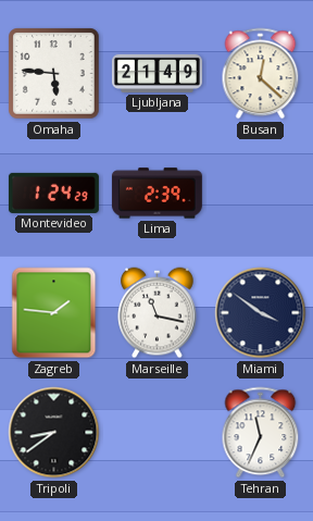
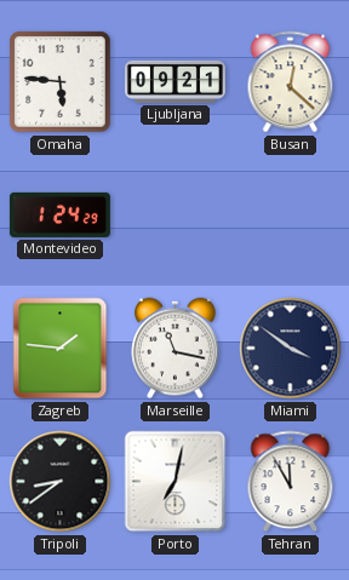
Ljubljana: 21:49 -> 09:21 (174, 81)
Lima: 2:39 -> none (156, 194)
Porto: none -> 7:02 (176, 482)
Tehran: 11:34 -> 11:55 (291, 482)
